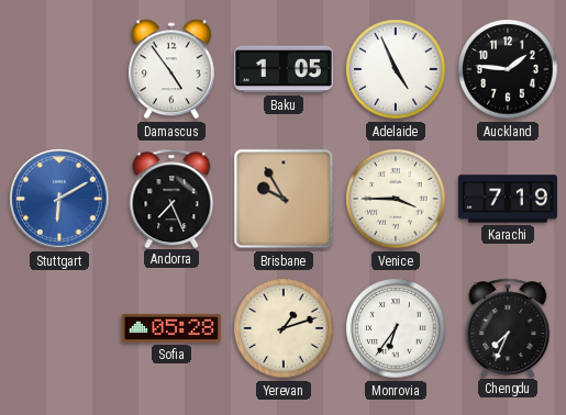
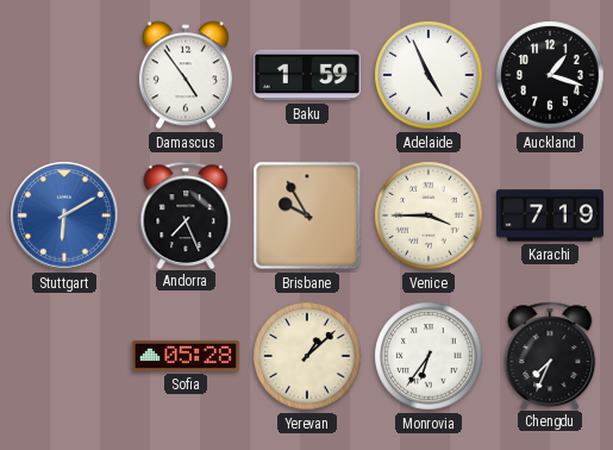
Baku: 1:05 -> 1:59 (307, 75)
Auckland: 1:46 -> 1:18 (550, 75)
Yerevan: 1:12 -> 1:08 (307, 356)
